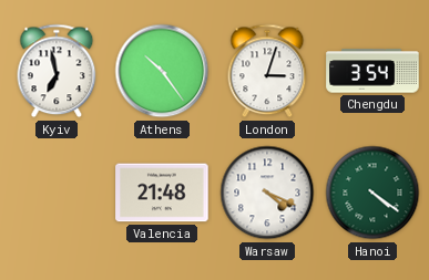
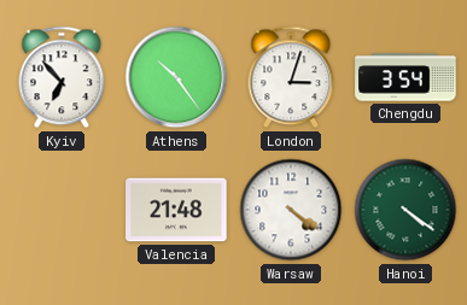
Kyiv: 6:58 -> 6:53 (62, 77)
Warsaw: 4:19 -> 4:21 (291, 210)
